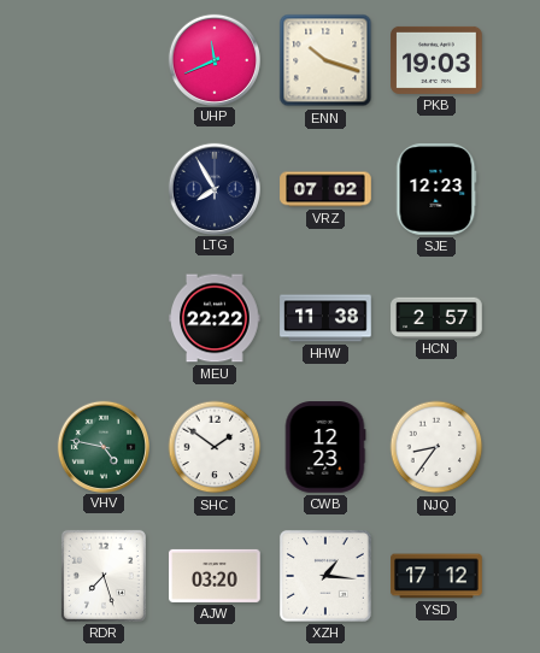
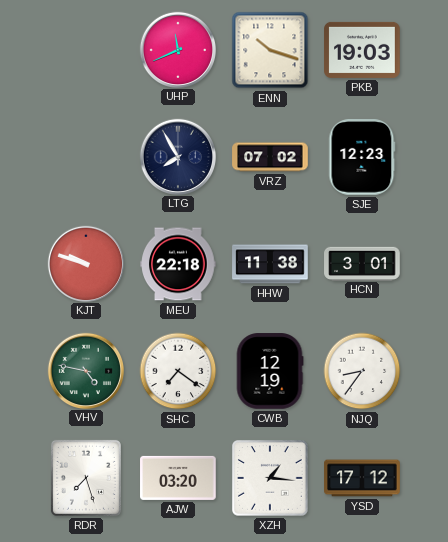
KJT: none -> 9:48 (85, 263)
MEU: 22:22 -> 22:18 (178, 264)
HCN: 2:57 -> 3:01 (362, 263)
SHC: 1:51 -> 7:21 (178, 371)
CWB: 12:23 -> 12:19 (270, 371)
